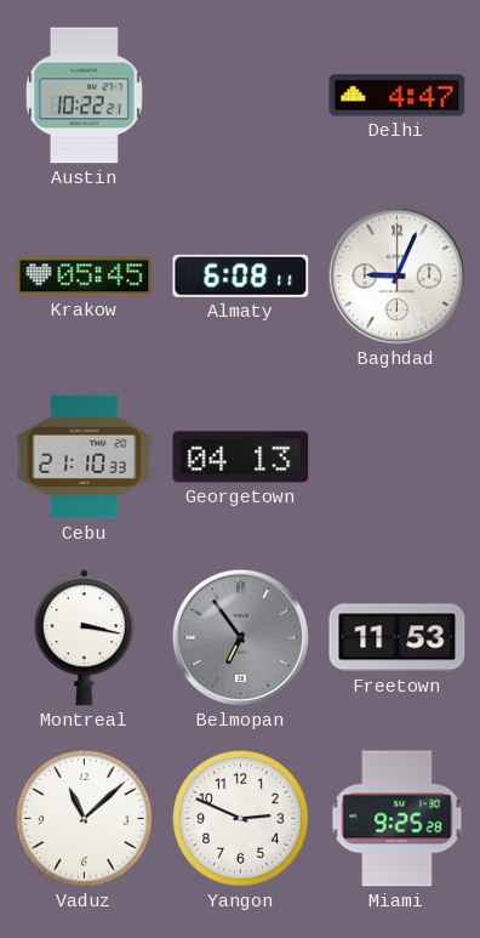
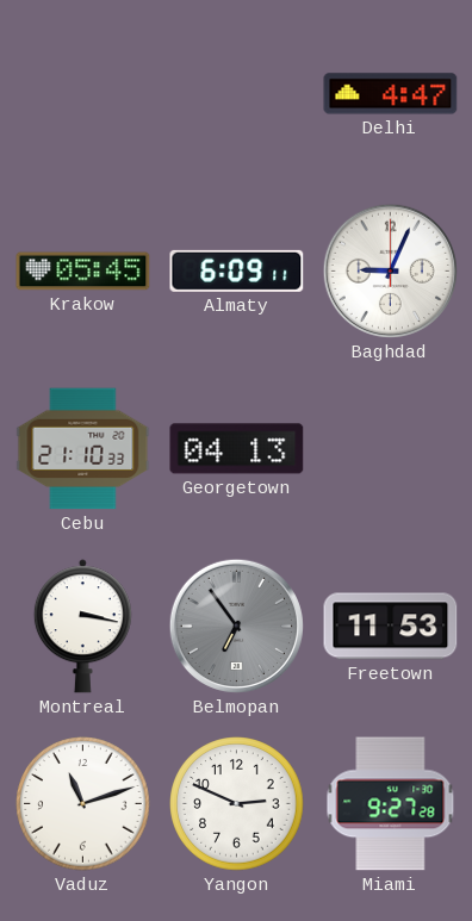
Austin: 10:22 -> none (84, 96)
Almaty: 6:08 -> 6:09 (237, 270)
Vaduz: 11:08 -> 11:12 (83, 804)
Miami: 9:25 -> 9:27 (391, 804)
